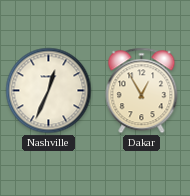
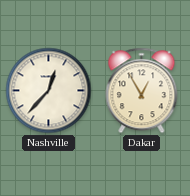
Nashville: 12:34 -> 12:37 (49, 91)
